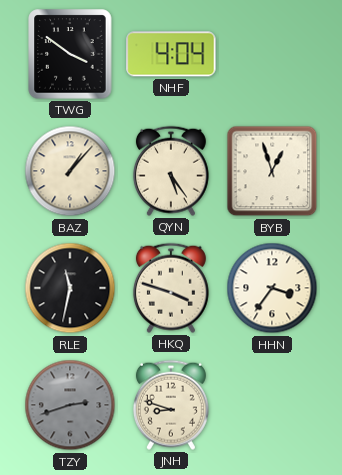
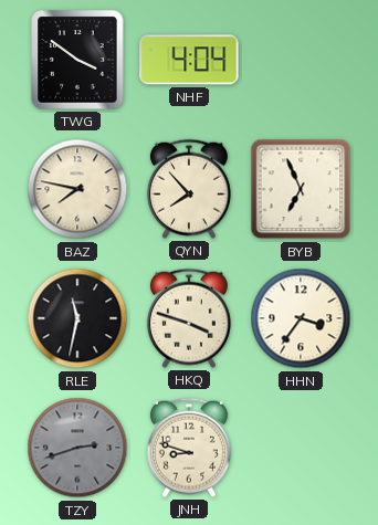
BAZ: 1:07 -> 7:47 (77, 189)
QYN: 5:24 -> 7:53 (189, 189)
BYB: 12:57 -> 6:56 (301, 189)
